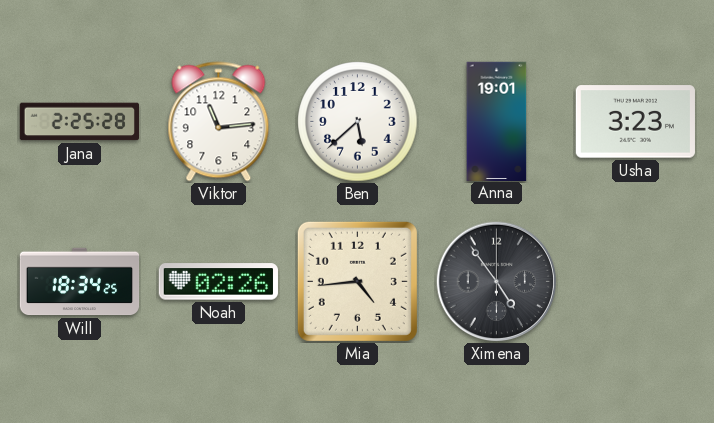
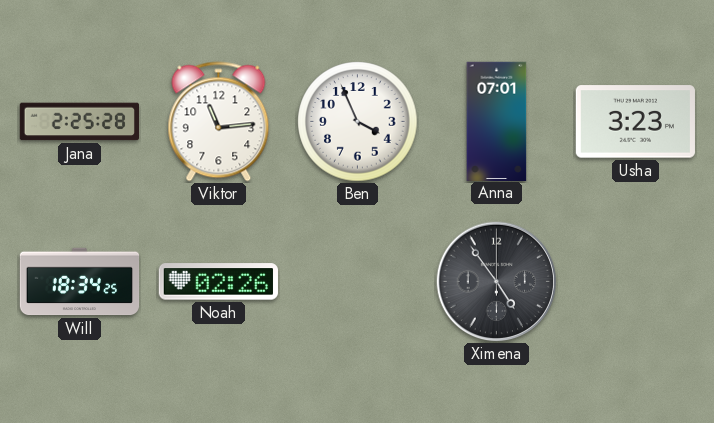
Ben: 5:38 -> 3:56 (358, 122)
Anna: 19:01 -> 07:01 (497, 121)
Mia: 4:44 -> none (357, 281)
